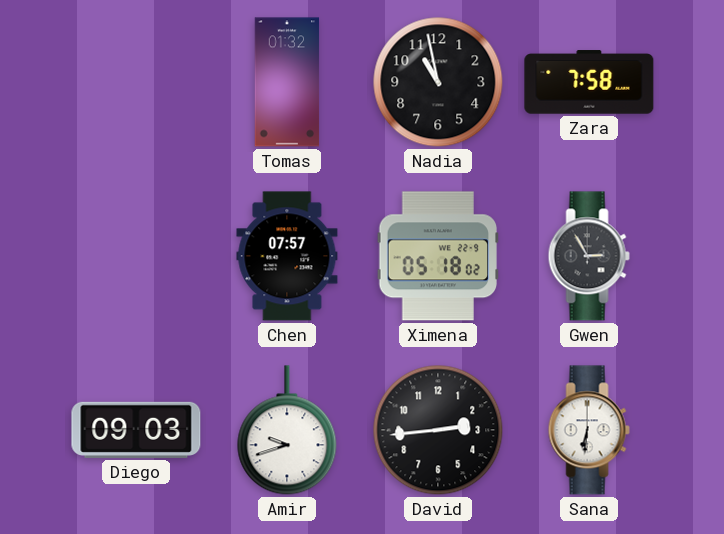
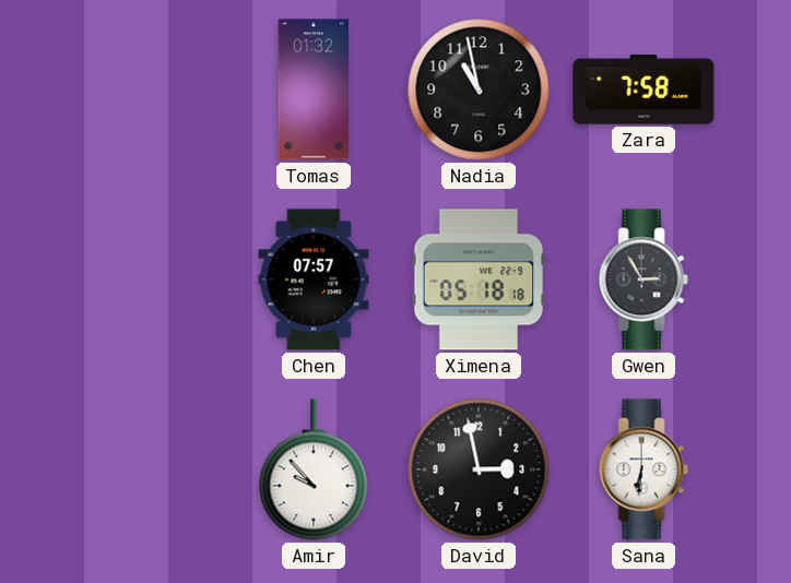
Ximena: 05:18:02 -> 05:18:18 (479, 279)
Diego: 09:03 -> none (136, 430)
Amir: 9:42 -> 9:53 (314, 469)
David: 2:44 -> 2:58 (479, 469)
